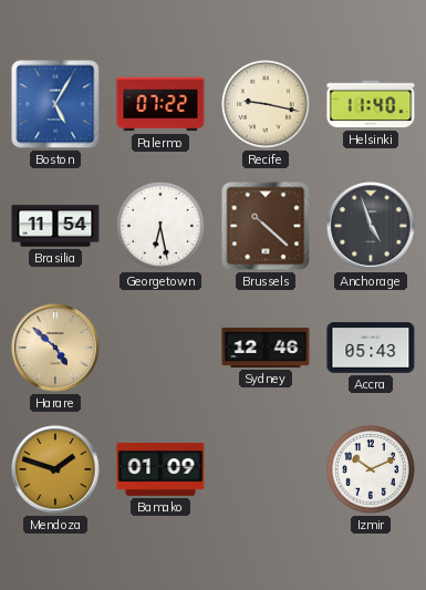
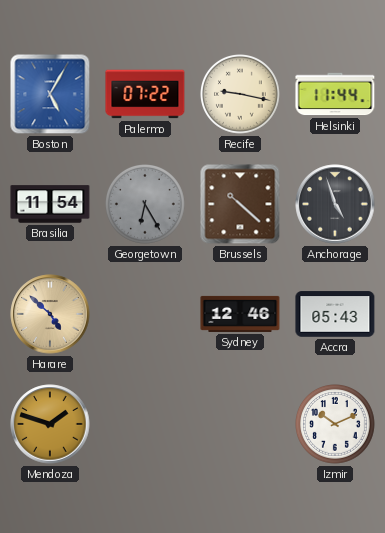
Helsinki: 11:40 -> 11:44 (335, 94)
Georgetown: 6:28 -> 6:25 (146, 205)
Georgetown dial: white -> grey (146, 205)
Bamako: 01:09 -> none (160, 469)
